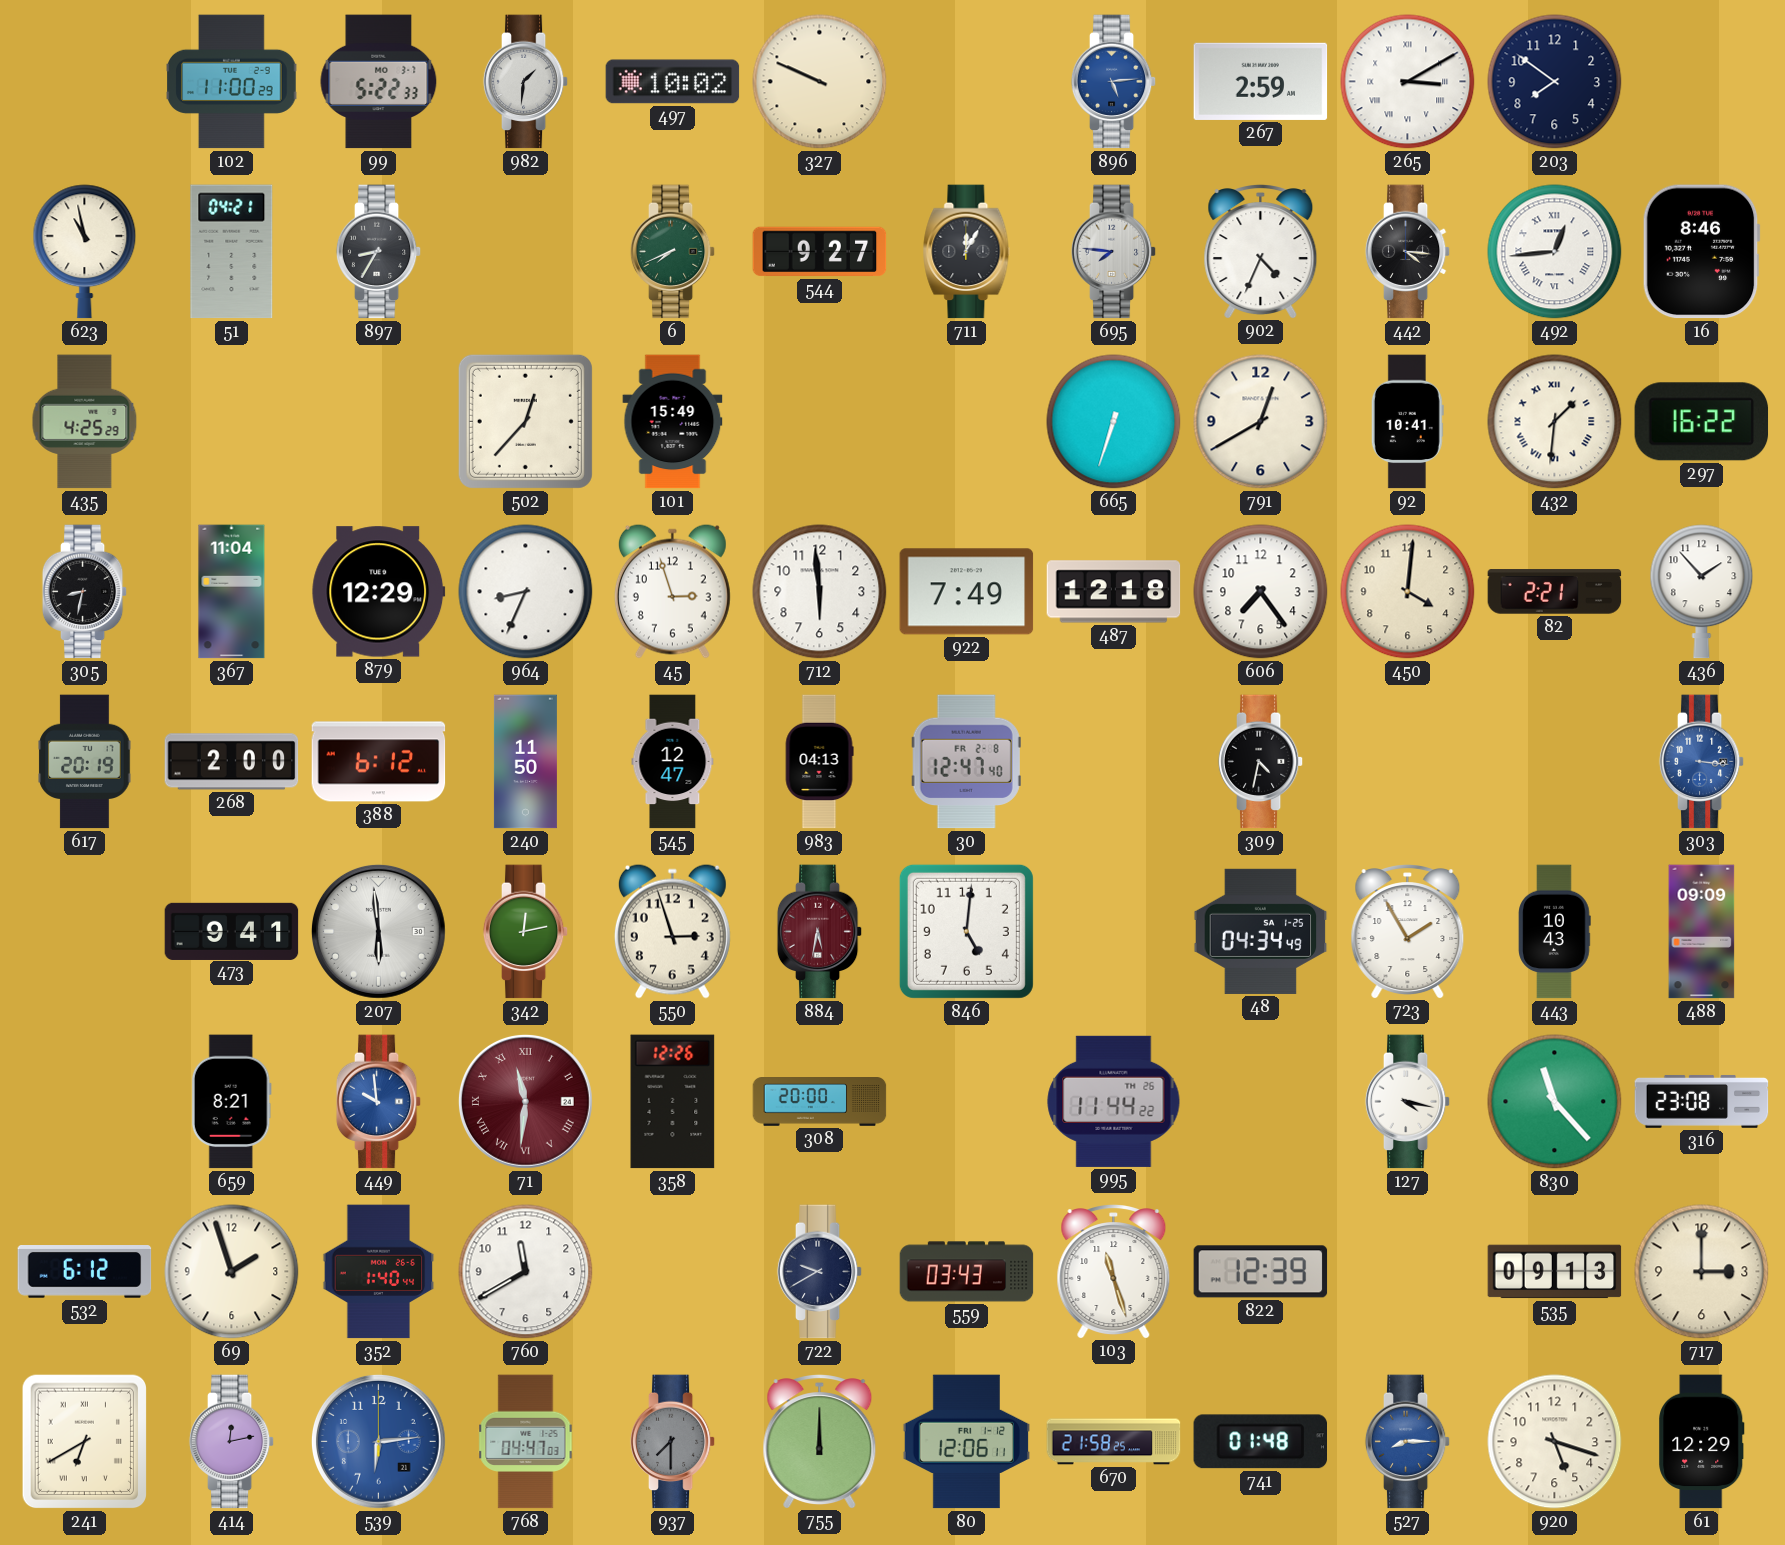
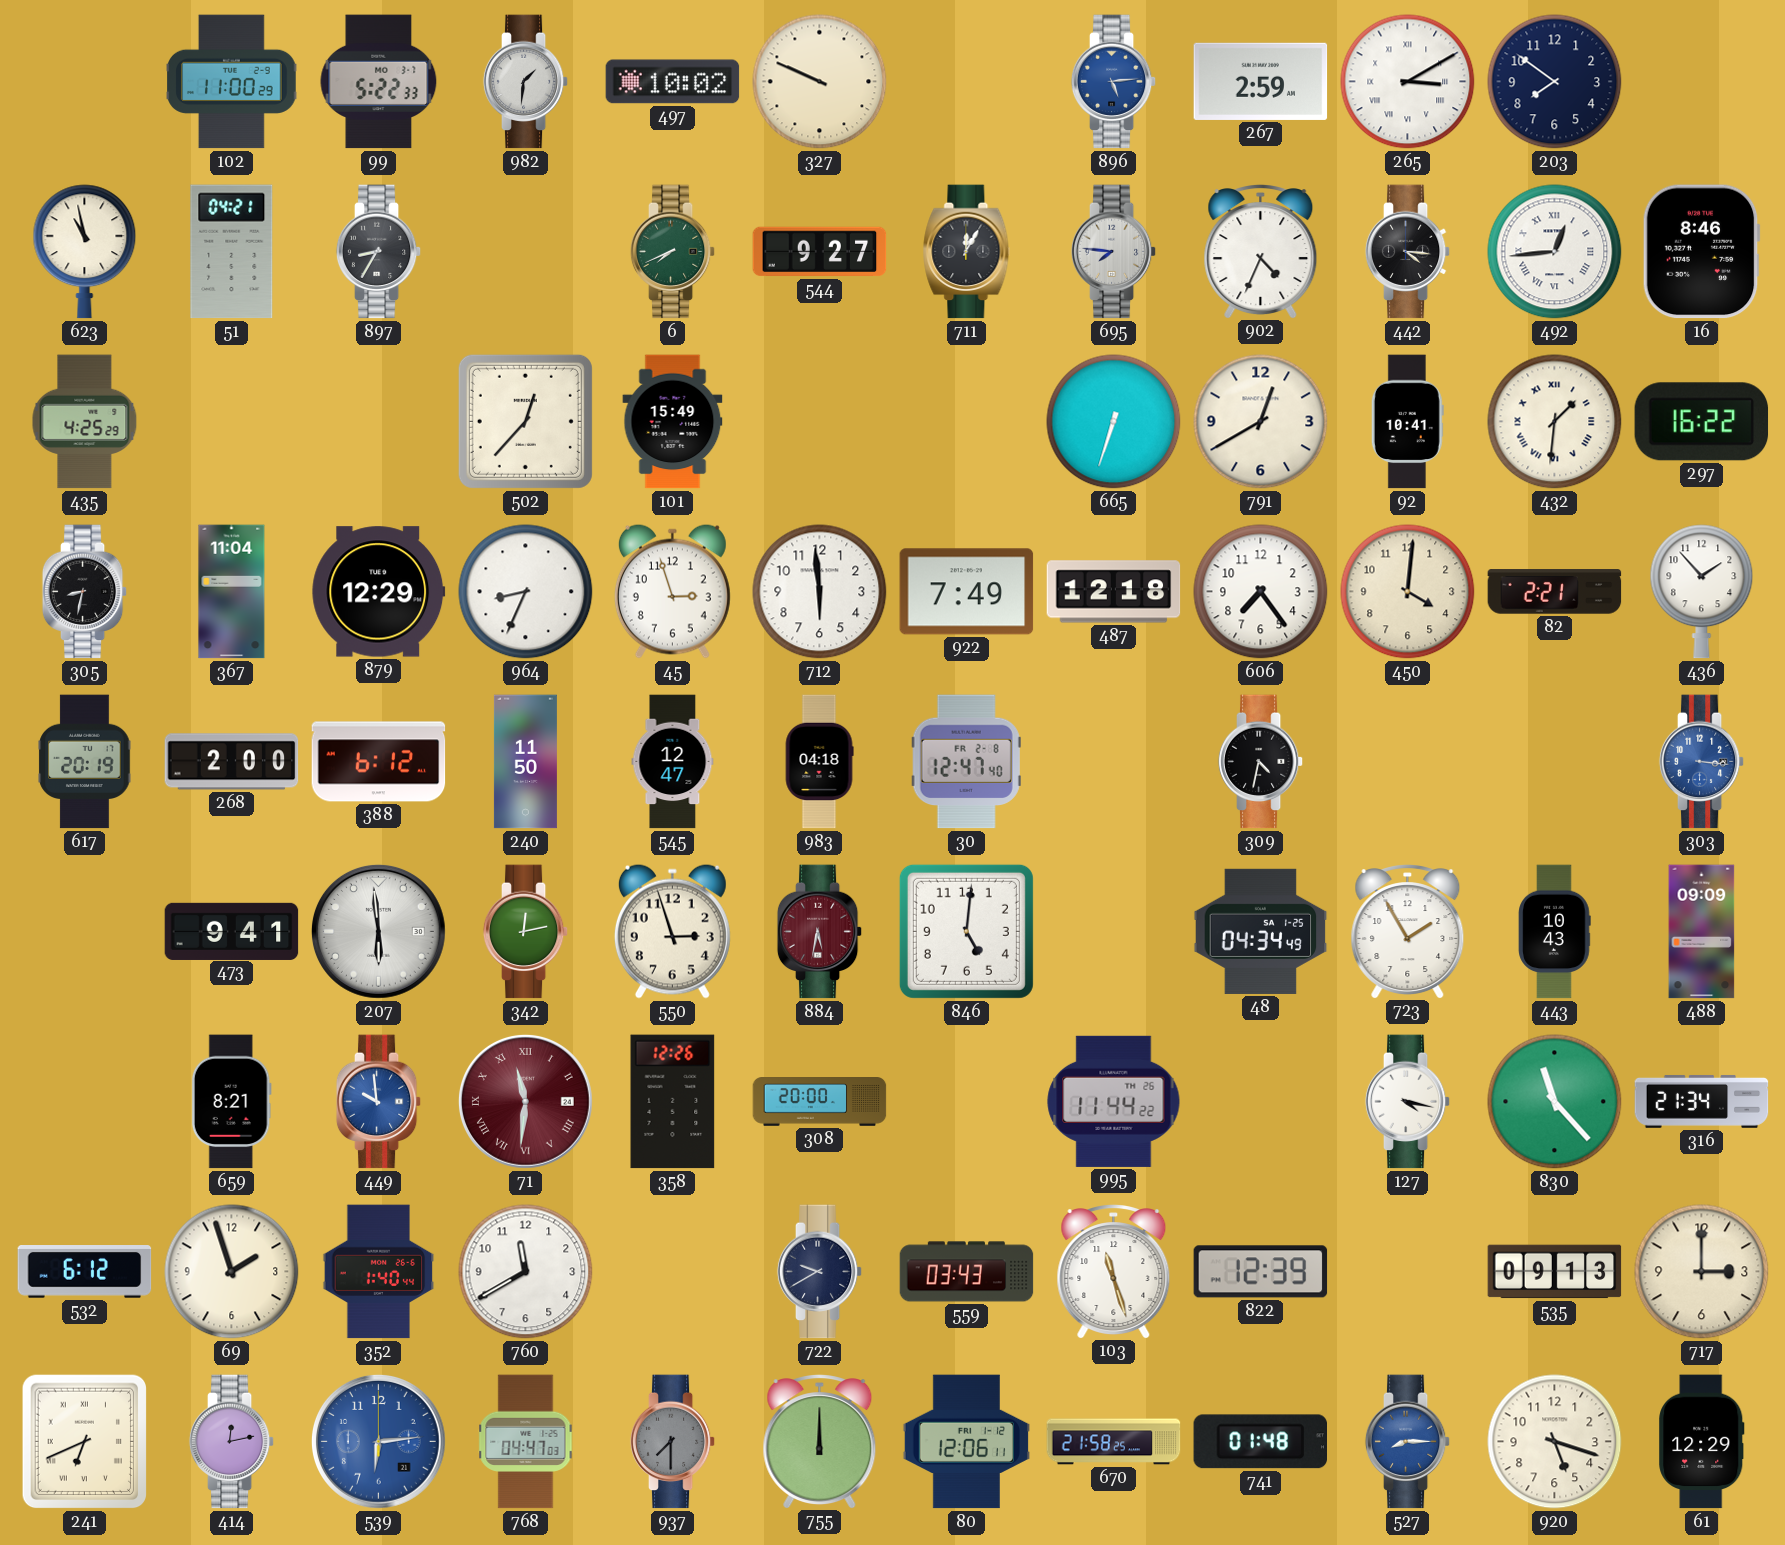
983: 04:13 -> 04:18 (819, 762)
316: 23:08 -> 21:34 (1702, 1101)
241: 6:40 -> 6:41 (85, 1442)
